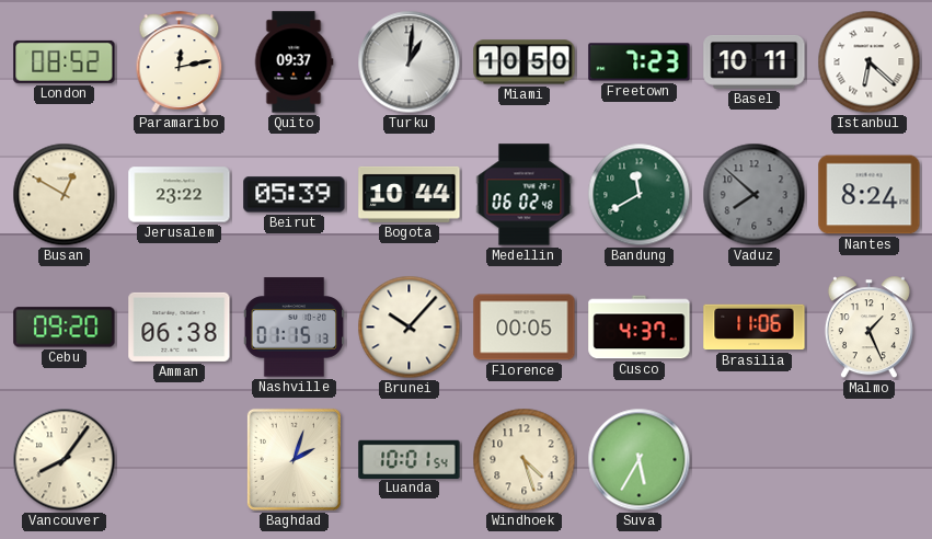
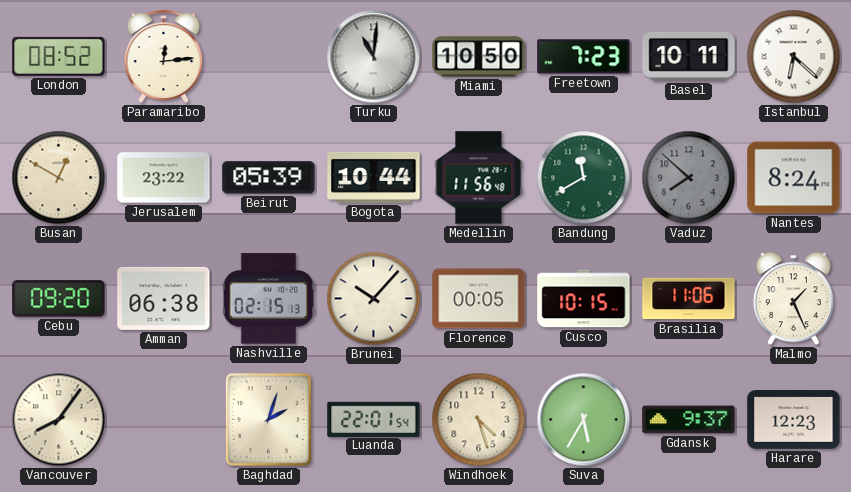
Paramaribo: 12:13 -> 12:14 (164, 56)
Quito: 09:37 -> none (294, 62)
Turku: 1:01 -> 11:01 (374, 57)
Medellin: 06:02 -> 11:56 (479, 178)
Nashville: 01:15 -> 02:15 (269, 299)
Cusco: 4:37 -> 10:15 (584, 299)
Luanda: 10:01 -> 22:01 (374, 419)
Gdansk: none -> 9:37 (689, 420)
Harare: none -> 12:23 (794, 420)
